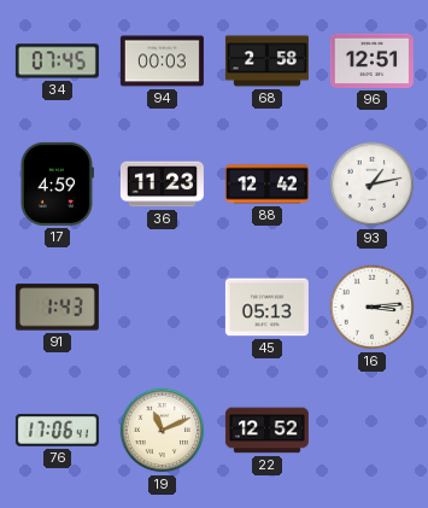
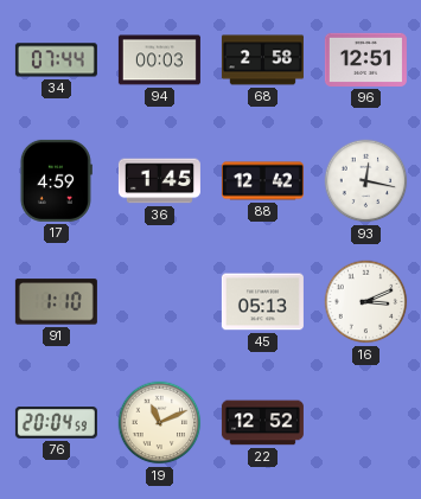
34: 07:45 -> 07:44 (56, 60)
36: 11:23 -> 1:45 (159, 181)
93: 1:13 -> 12:17 (366, 181)
91: 1:43 -> 1:10 (56, 302)
16: 3:14 -> 3:11 (366, 302)
76: 17:06 -> 20:04 (56, 423)
